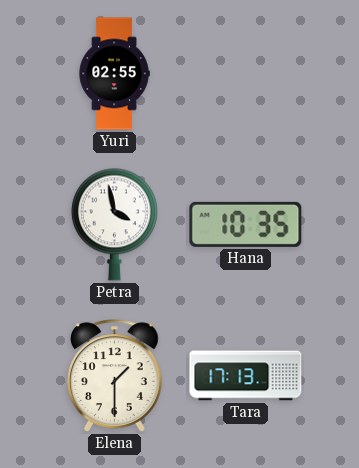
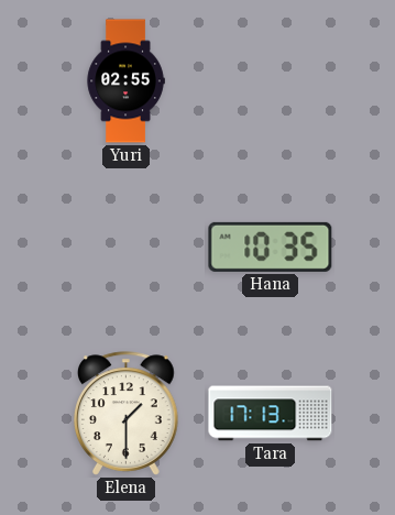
Petra: 3:58 -> none (114, 224)
